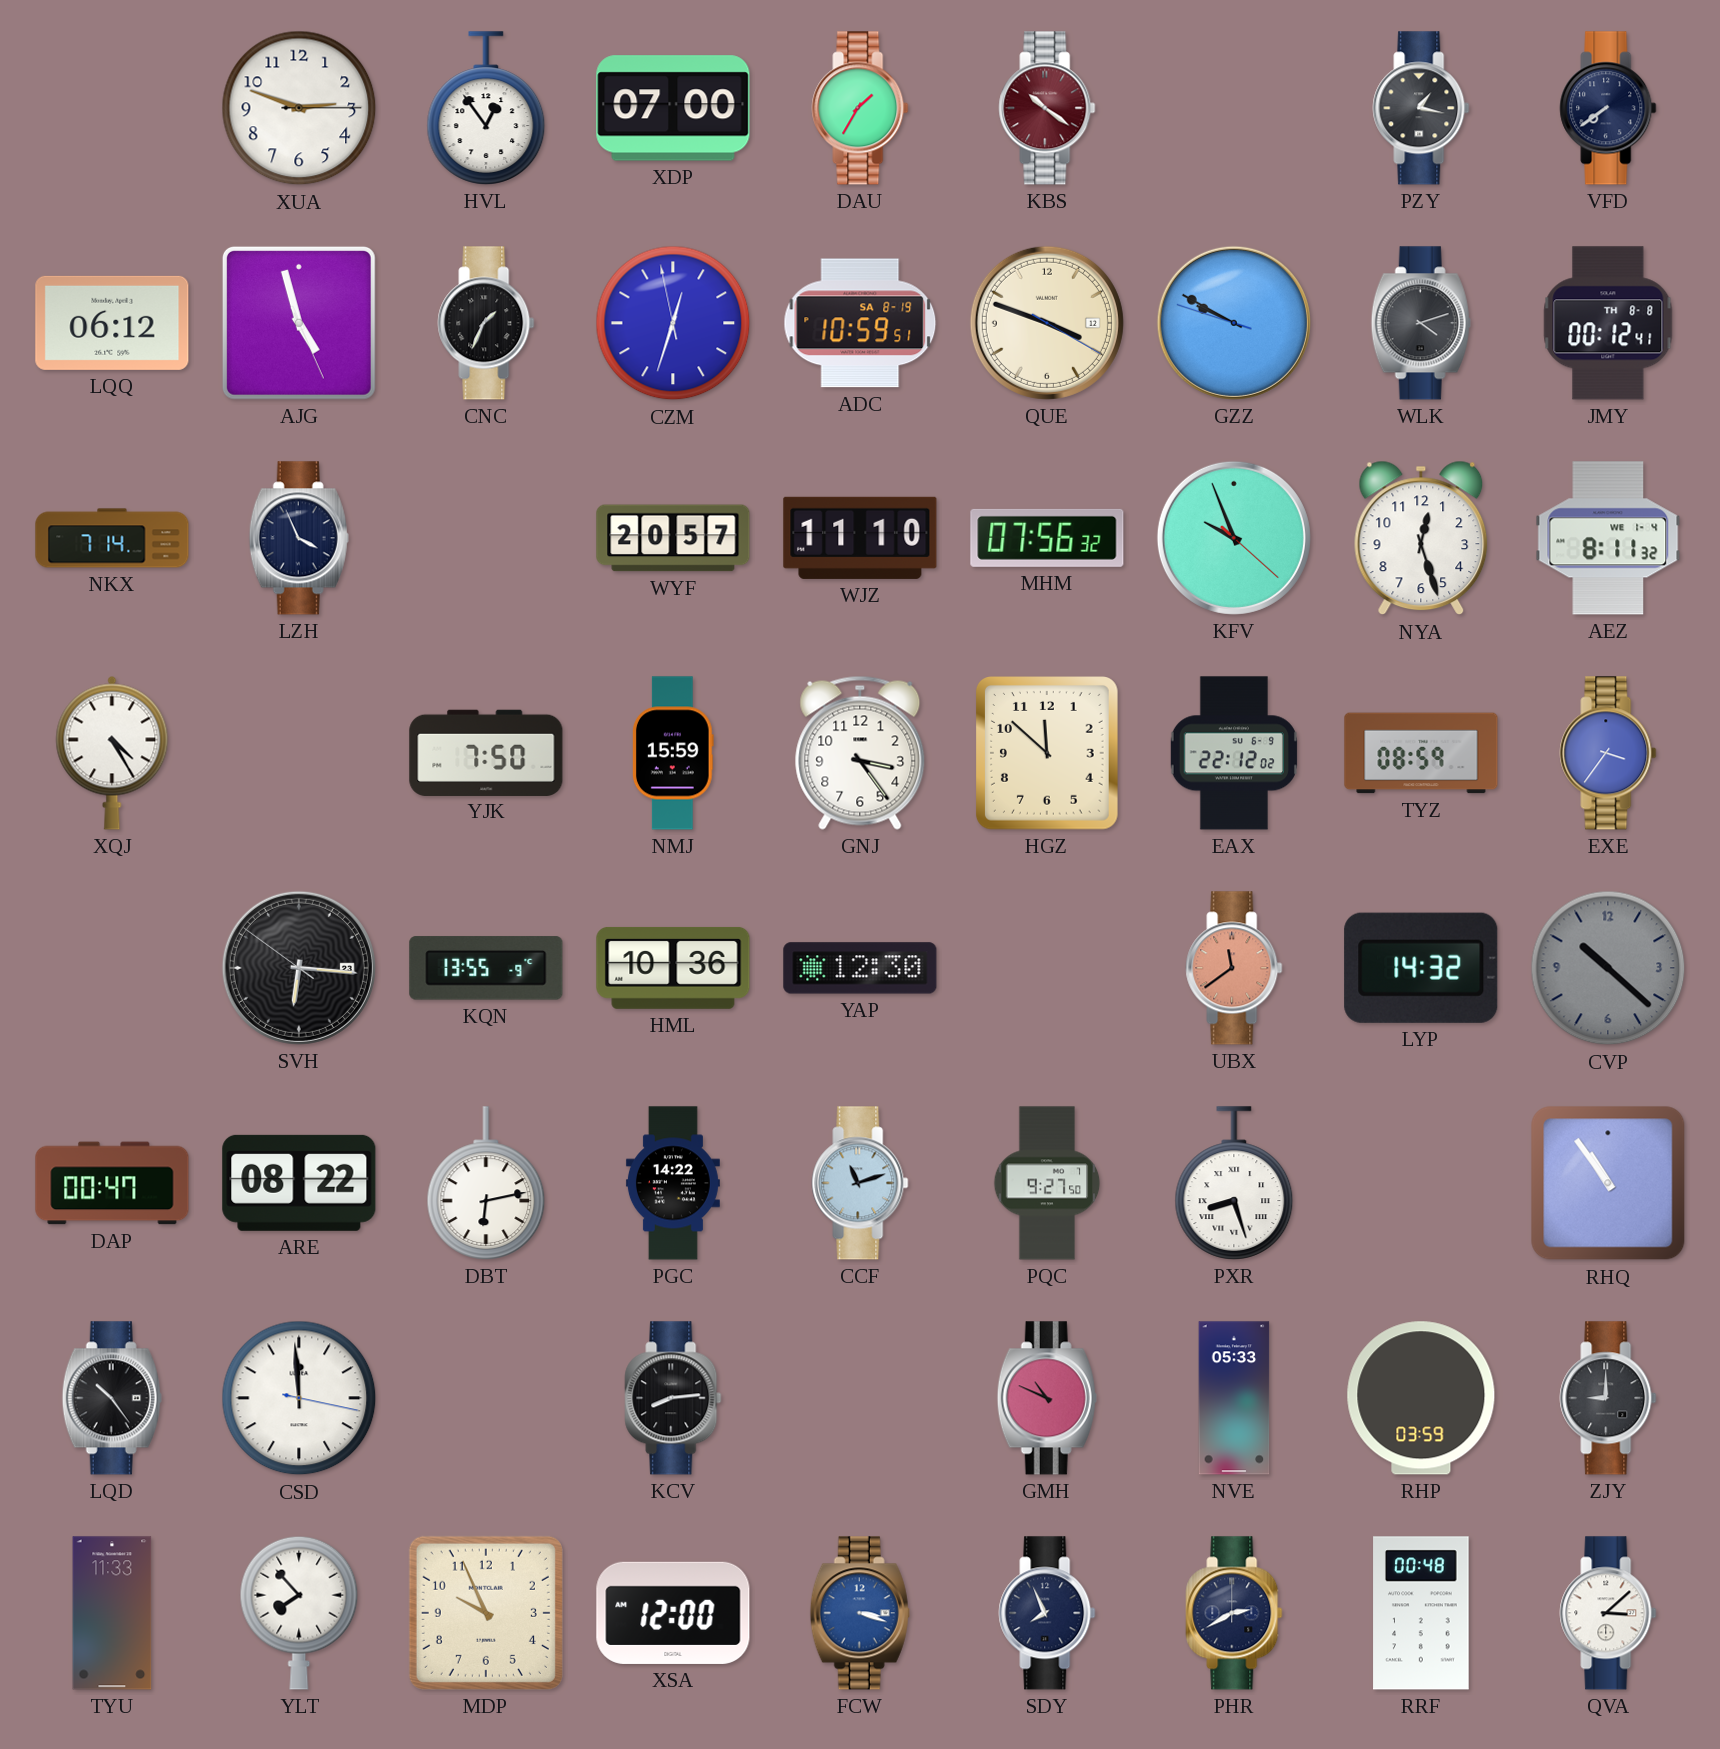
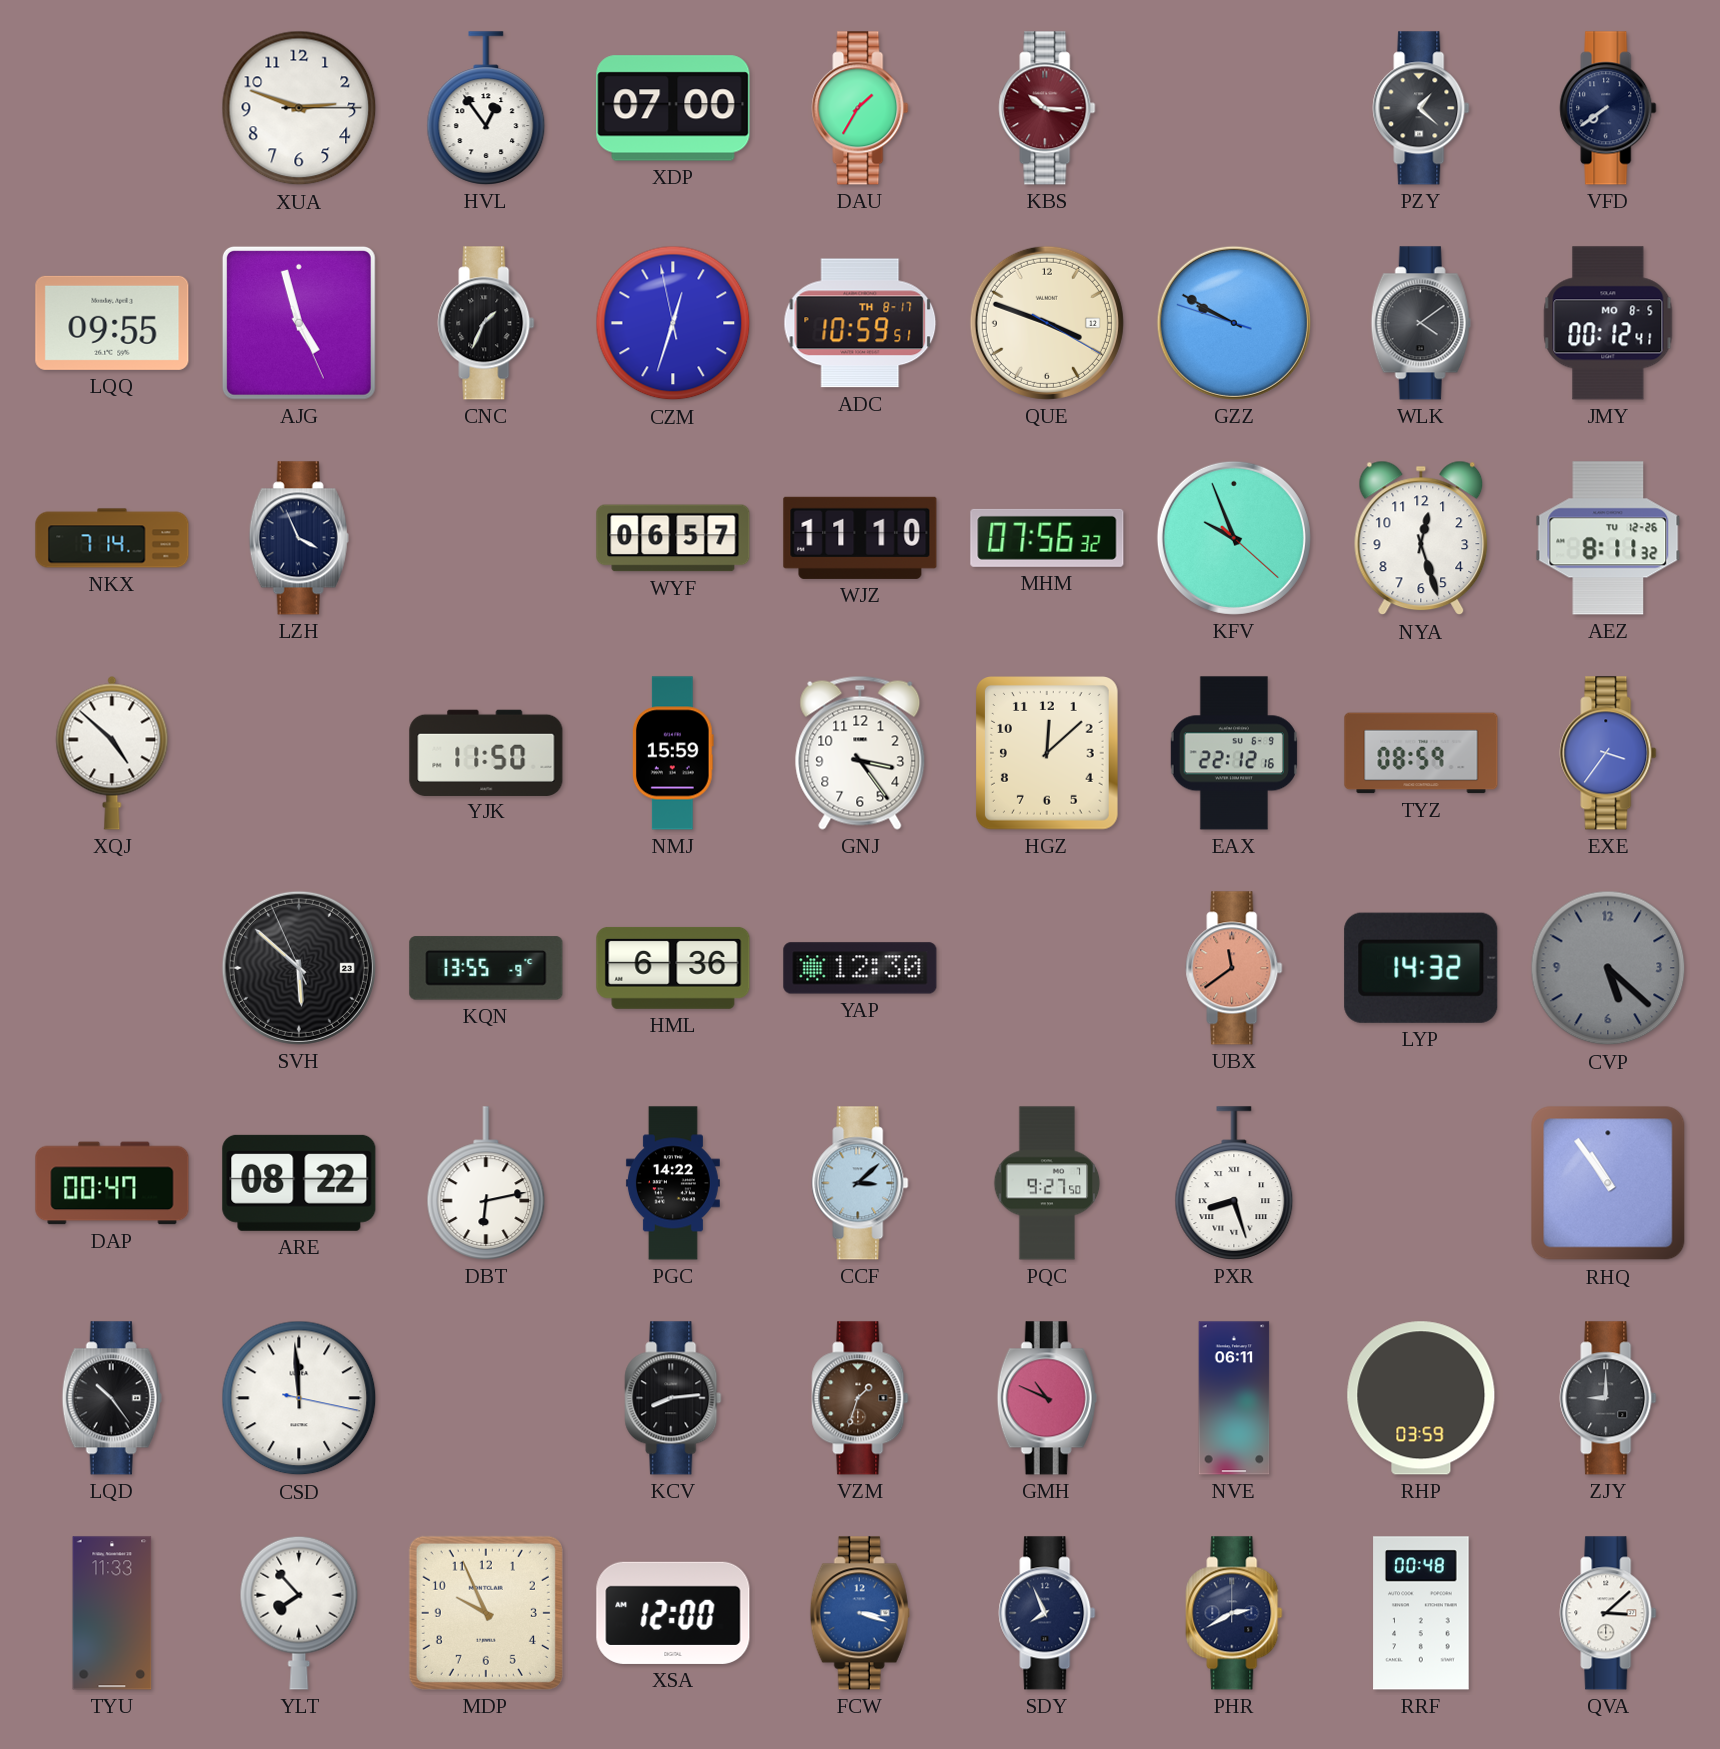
KBS: 10:21 -> 10:16 (1047, 108)
PZY: 1:17 -> 1:22 (1421, 108)
LQQ: 06:12 -> 09:55 (112, 323)
ADC date: SA 8-19 -> TH 8-17 (860, 323)
WLK: 4:12 -> 4:09 (1421, 323)
JMY date: TH 8-8 -> MO 8-5 (1608, 323)
WYF: 20:57 -> 06:57 (673, 538)
AEZ date: WE 1-4 -> TU 12-26 (1608, 538)
XQJ: 4:25 -> 4:52 (112, 753)
YJK: 7:50 -> 11:50 (486, 752)
HGZ: 11:52 -> 12:08 (1047, 754)
EAX: 22:12:02 -> 22:12:16 (1234, 753)
SVH: 6:15 -> 5:51 (299, 968)
HML: 10:36 -> 6:36 (673, 968)
CVP: 10:22 -> 5:22 (1608, 968)
CCF: 11:12 -> 3:08 (860, 1183)
VZM: none -> 1:33 (860, 1398)
NVE: 05:33 -> 06:11 (1234, 1398)
